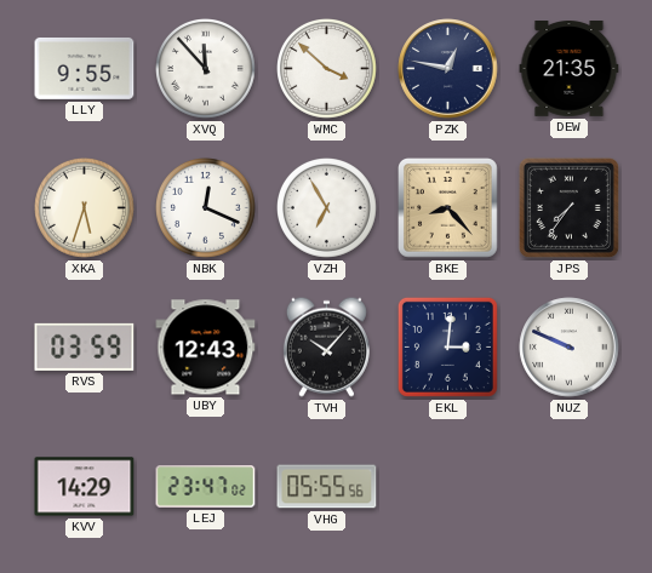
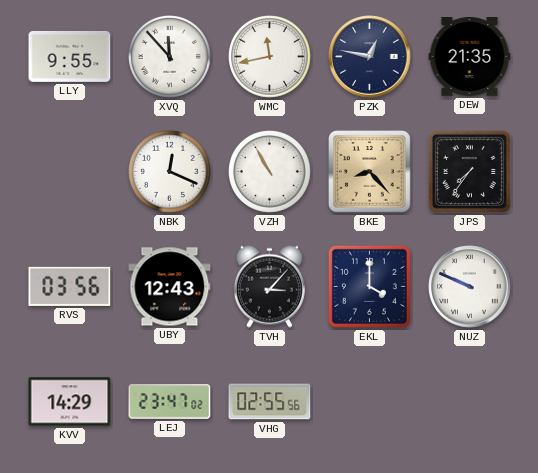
WMC: 3:52 -> 11:43 (270, 57)
XKA: 5:33 -> none (85, 208)
VZH: 6:55 -> 10:55 (270, 172)
RVS: 03:59 -> 03:56 (70, 286)
TVH: 10:07 -> 3:07 (269, 286)
EKL: 3:01 -> 4:00 (369, 286)
VHG: 05:55 -> 02:55 (270, 402)
